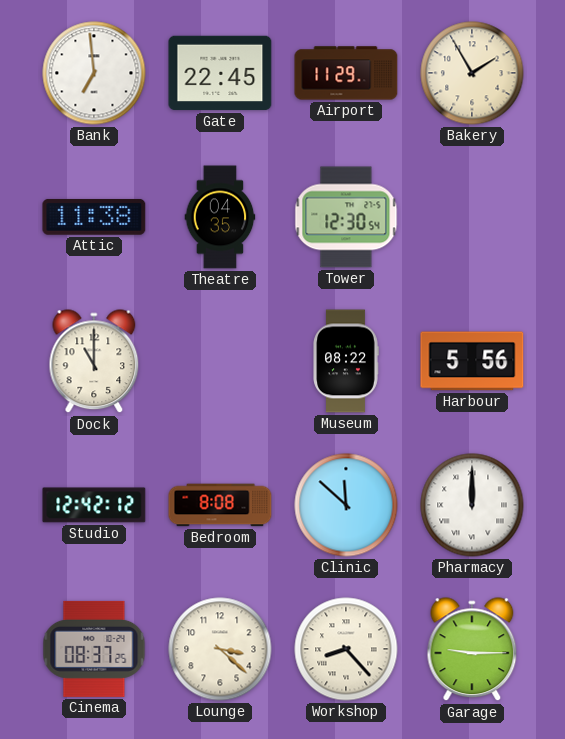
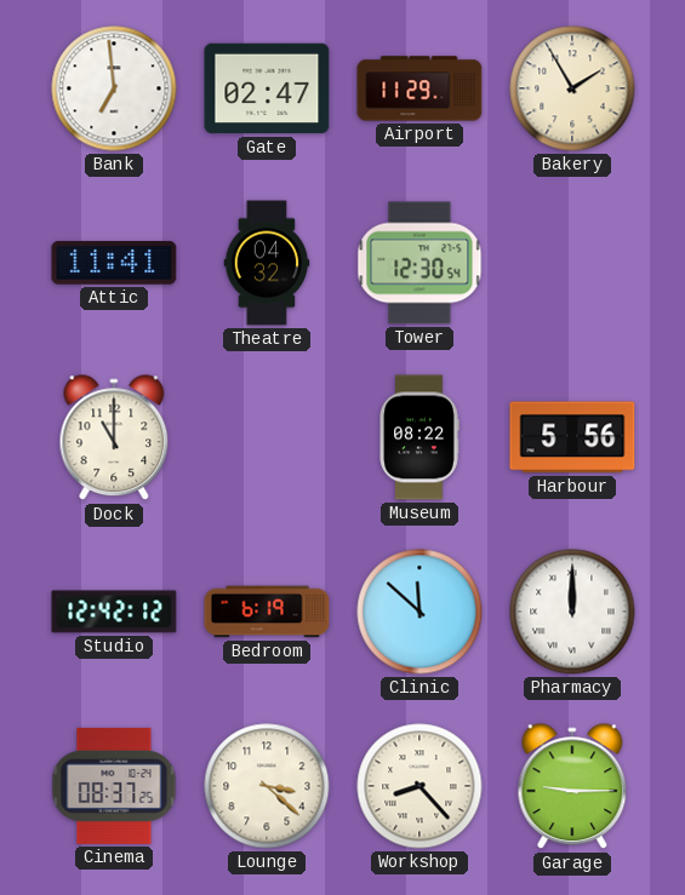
Gate: 22:45 -> 02:47 (267, 88)
Attic: 11:38 -> 11:41 (114, 263)
Theatre: 04:35 -> 04:32 (267, 263)
Bedroom: 8:08 -> 6:19 (267, 612)
